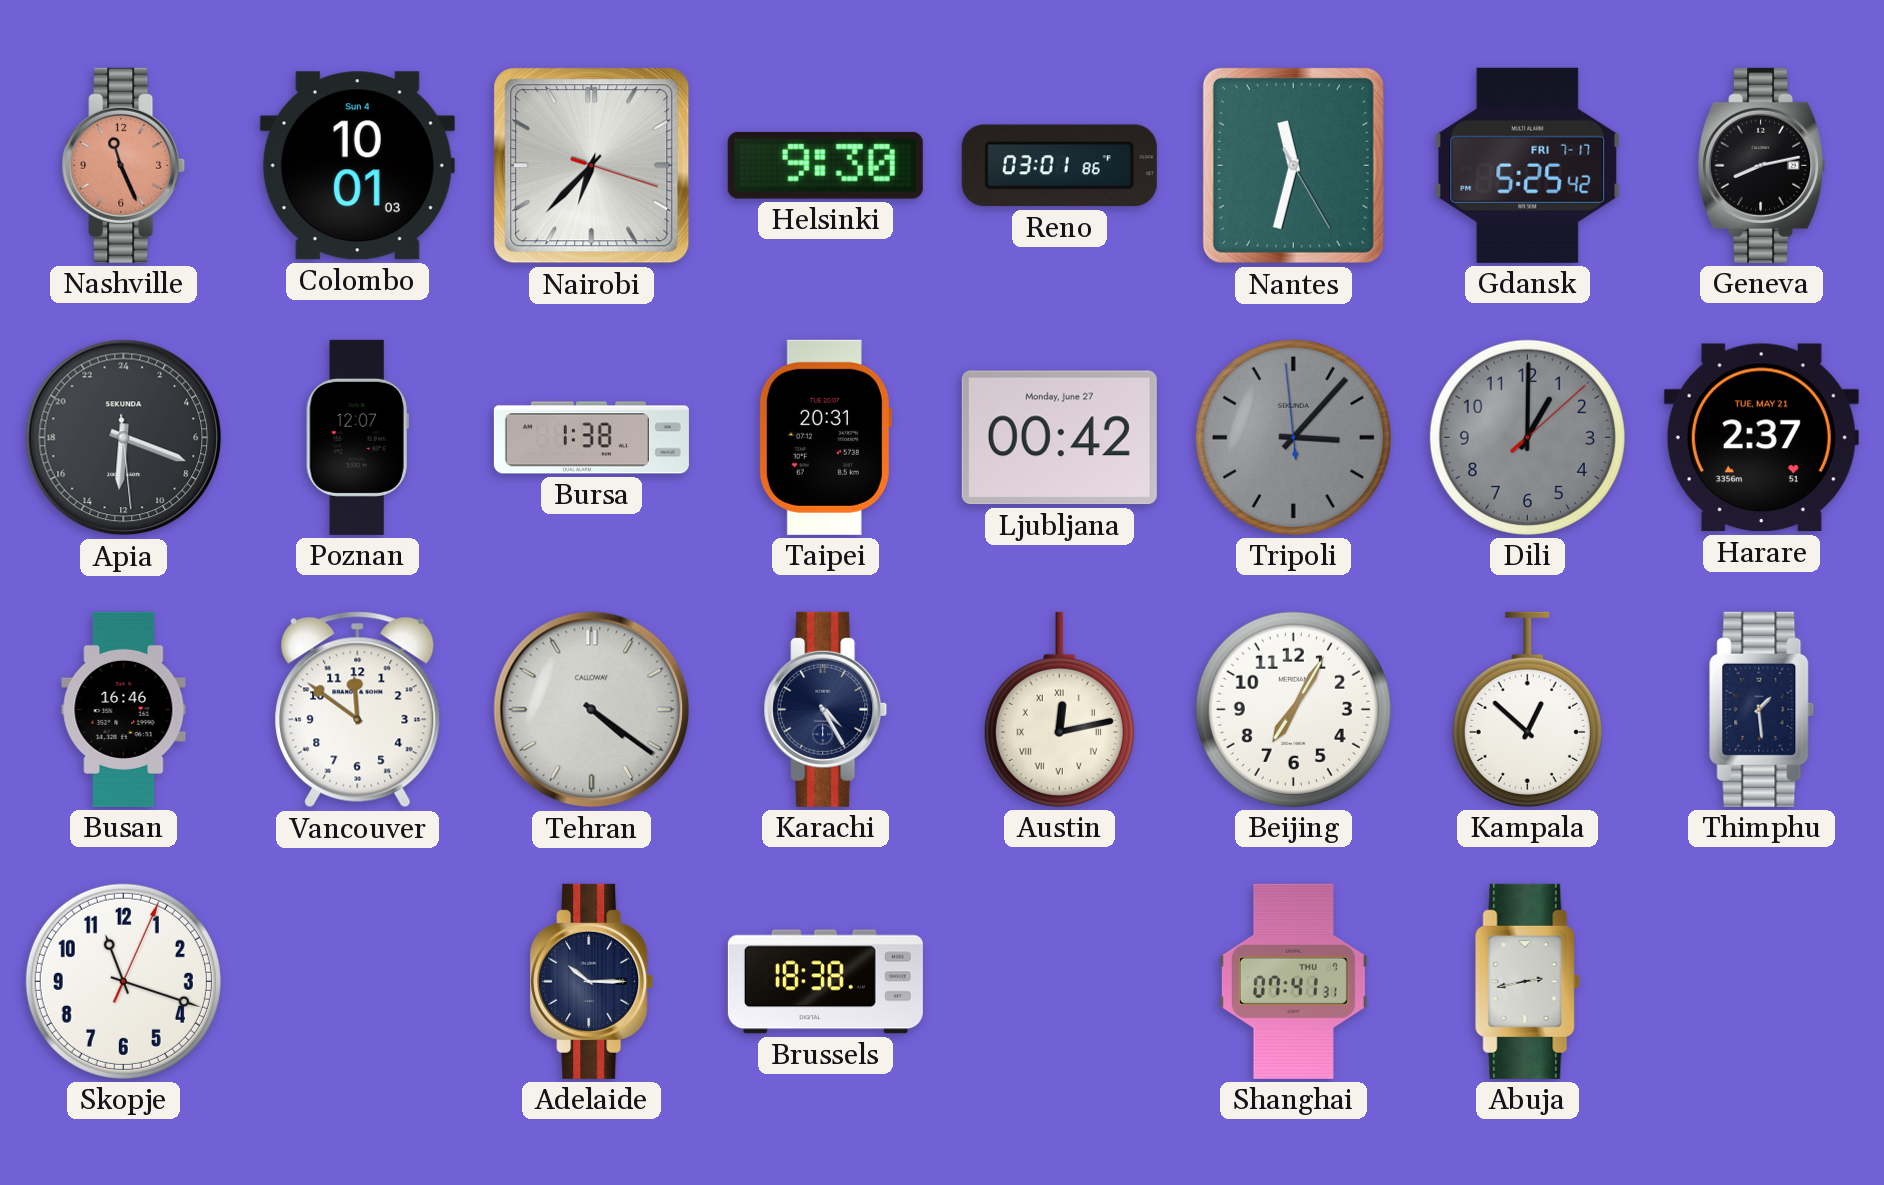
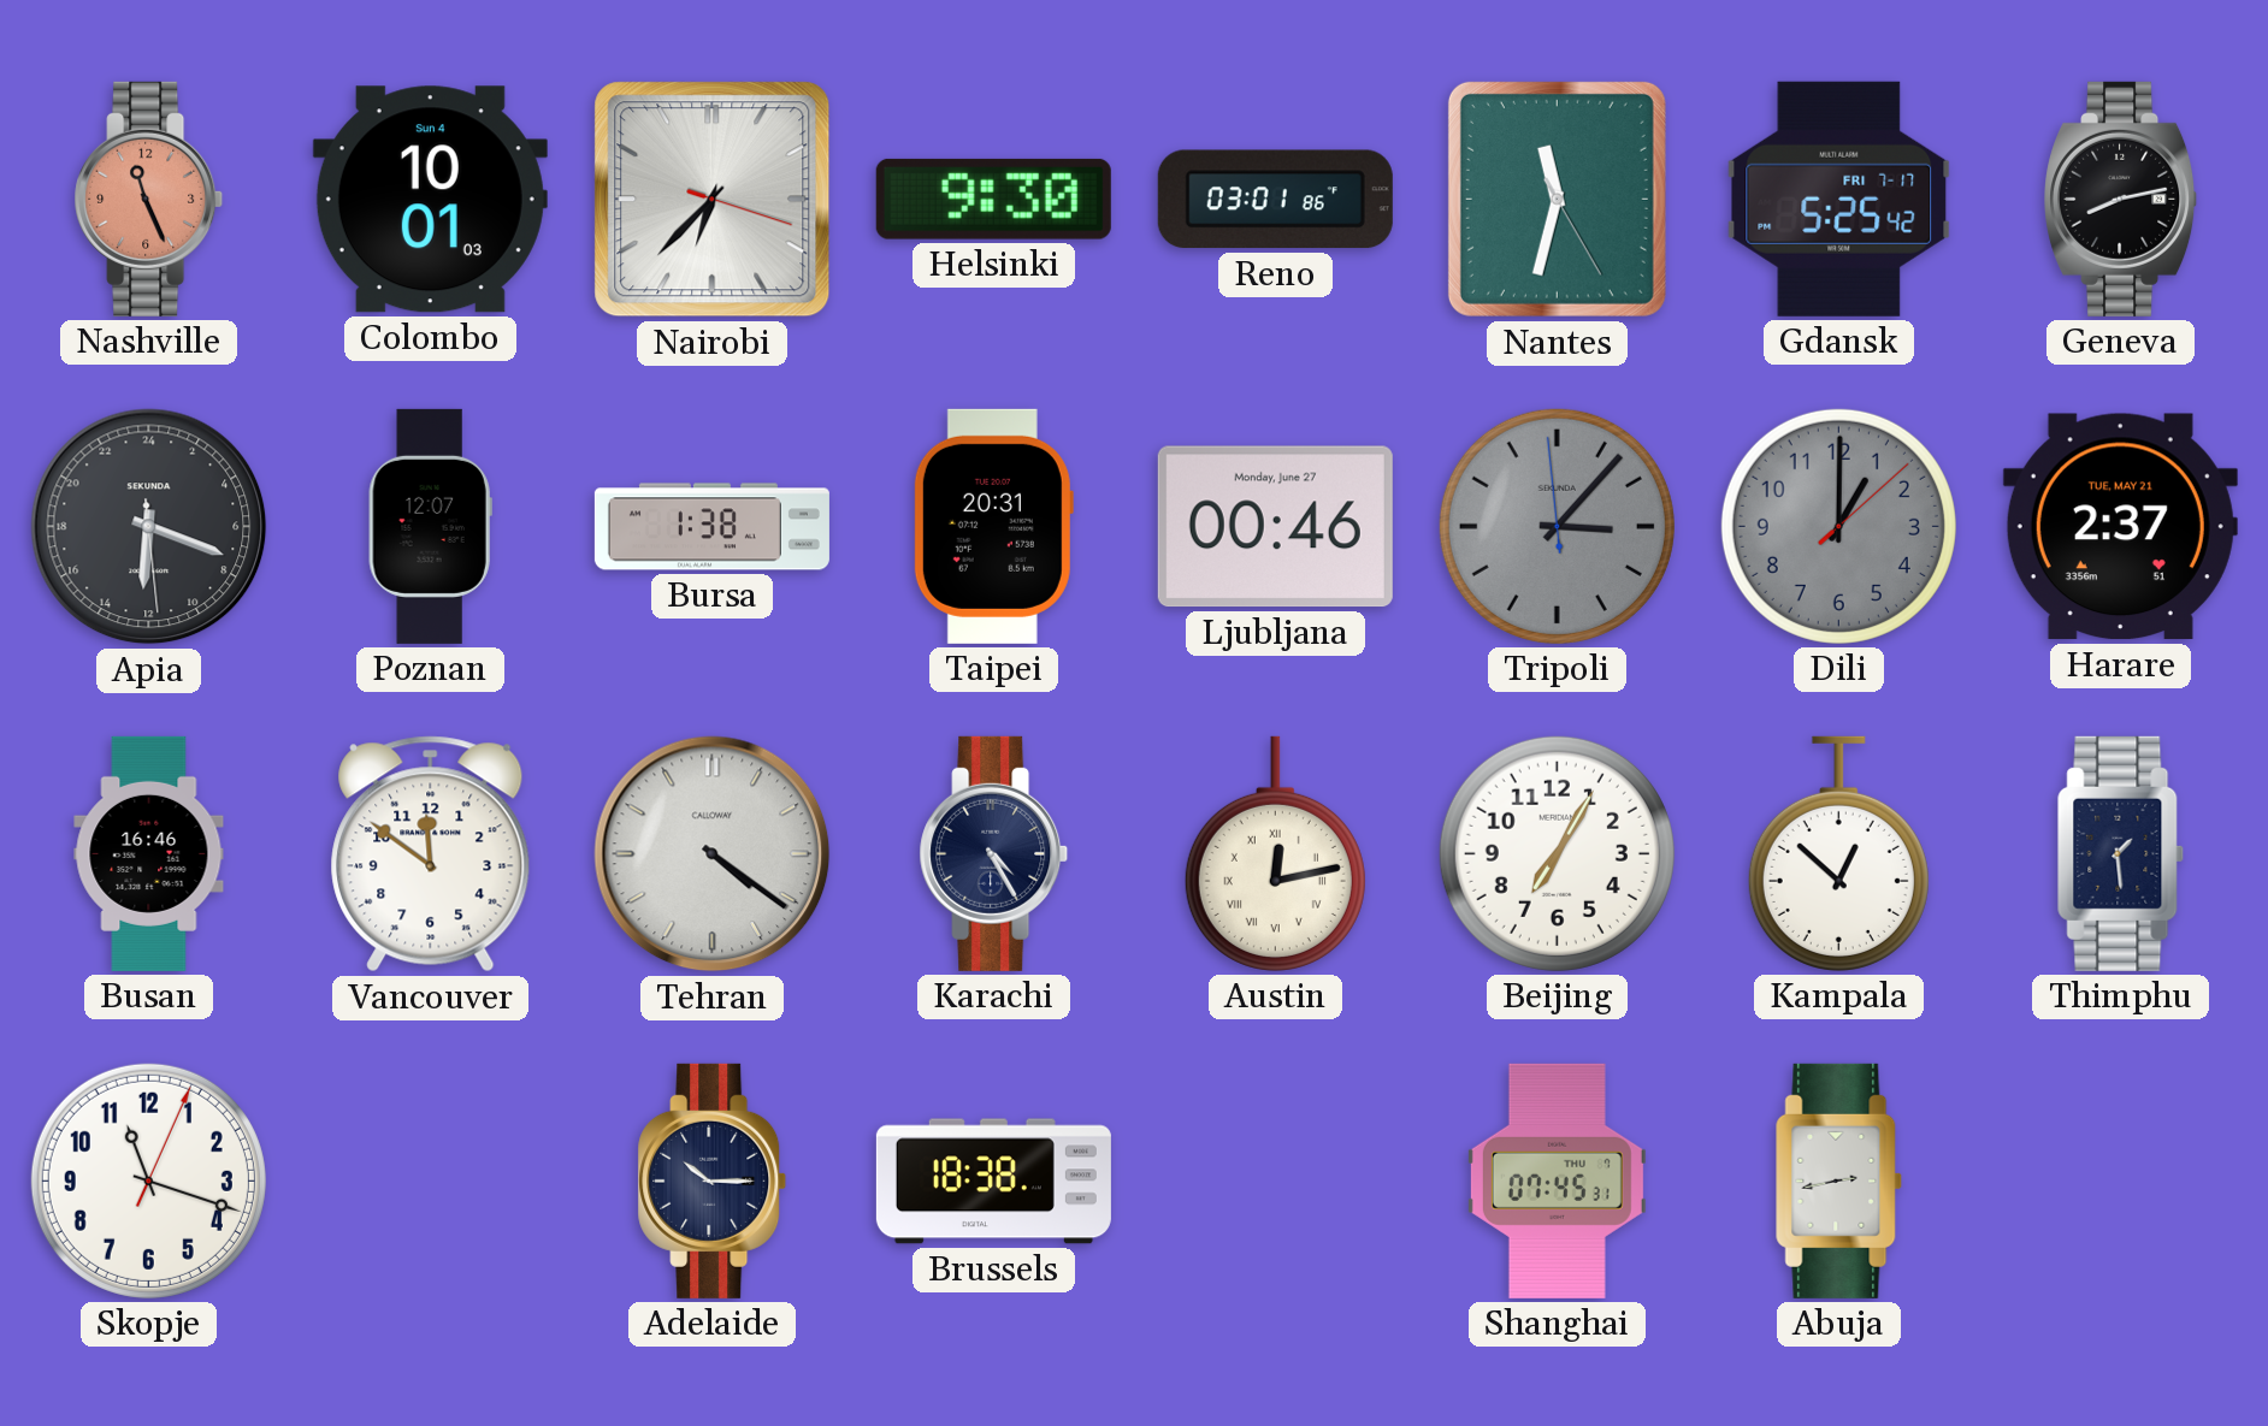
Ljubljana: 00:42 -> 00:46 (1275, 527)
Shanghai: 07:41 -> 07:45 (1557, 1181)
